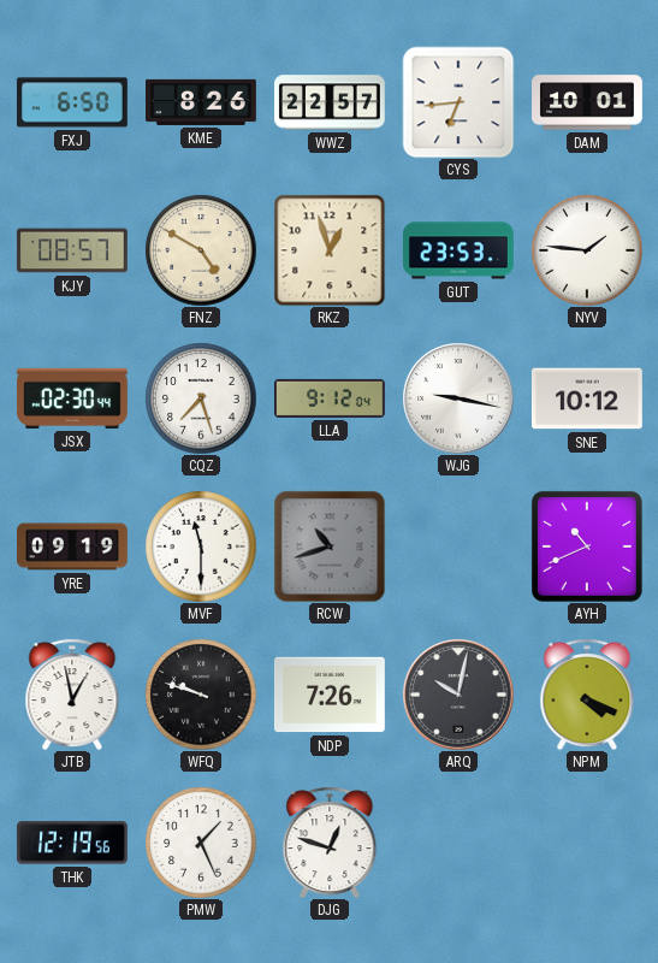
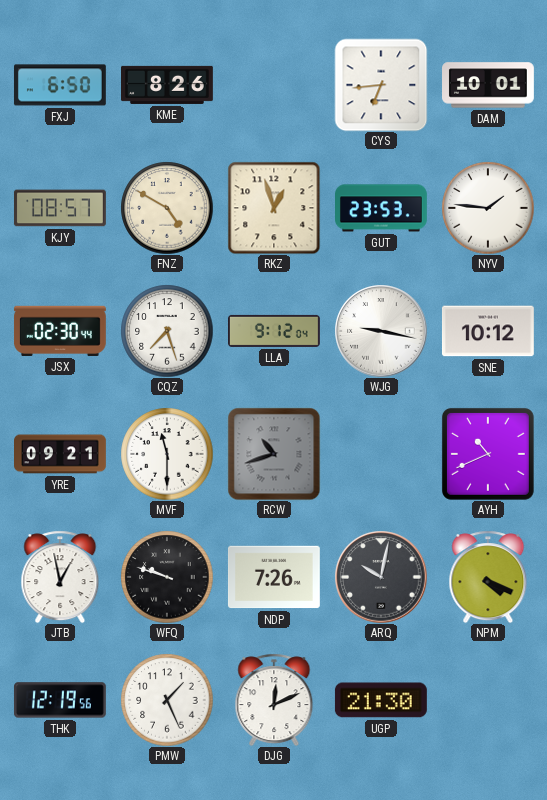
WWZ: 22:57 -> none (330, 102)
YRE: 09:19 -> 09:21 (61, 454)
DJG: 12:48 -> 12:11 (274, 700)
UGP: none -> 21:30 (381, 700)
